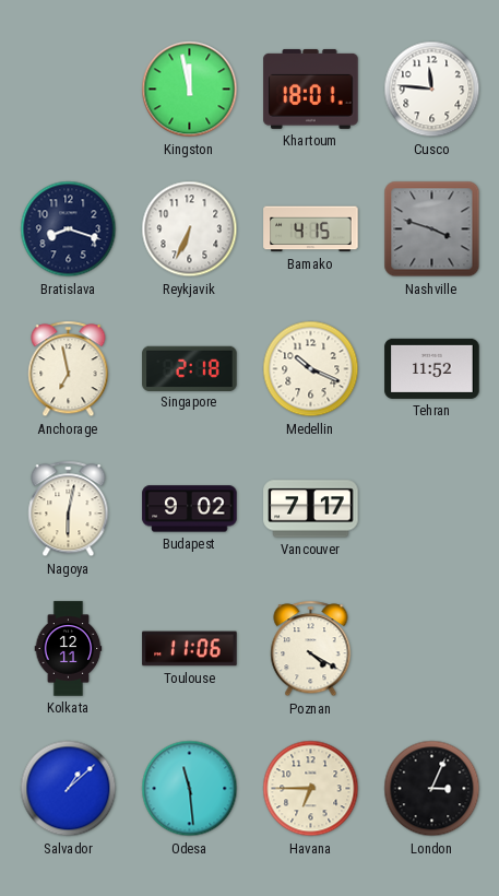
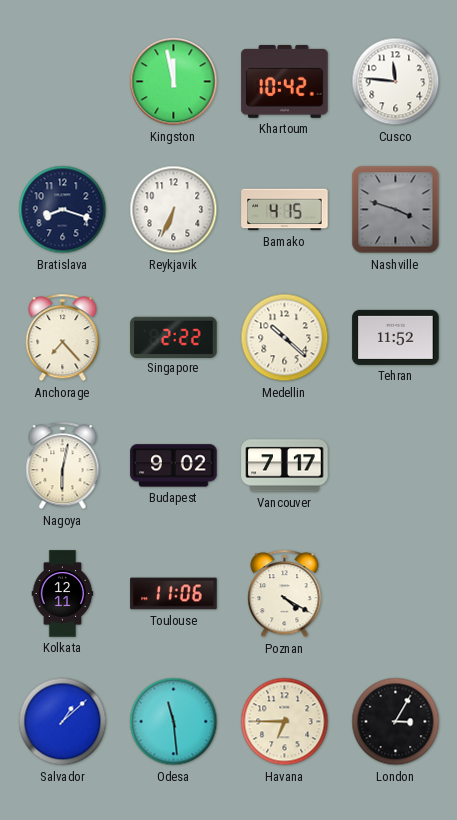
Khartoum: 18:01 -> 10:42 (285, 81)
Anchorage: 6:58 -> 7:23 (63, 338)
Singapore: 2:18 -> 2:22 (174, 337)
Medellin: 10:19 -> 10:22 (285, 338)
London: 3:04 -> 3:05 (396, 722)
